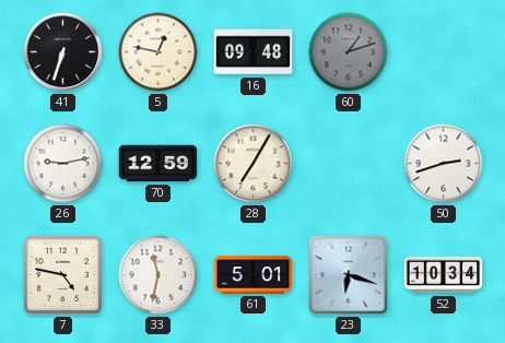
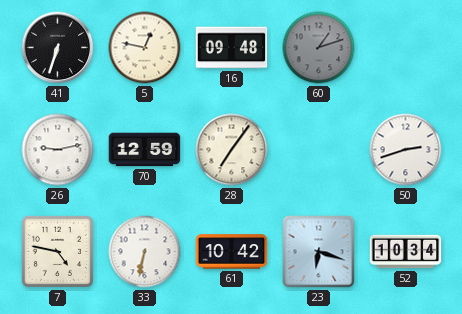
28: 7:05 -> 7:06 (232, 150)
33: 11:32 -> 6:32 (145, 252)
61: 5:01 -> 10:42 (232, 252)
